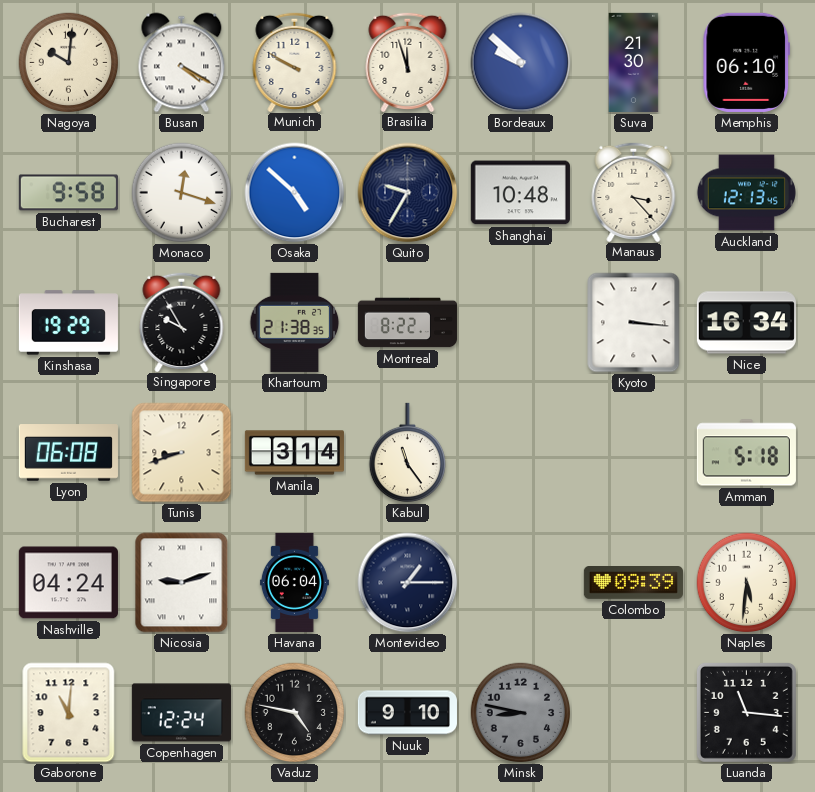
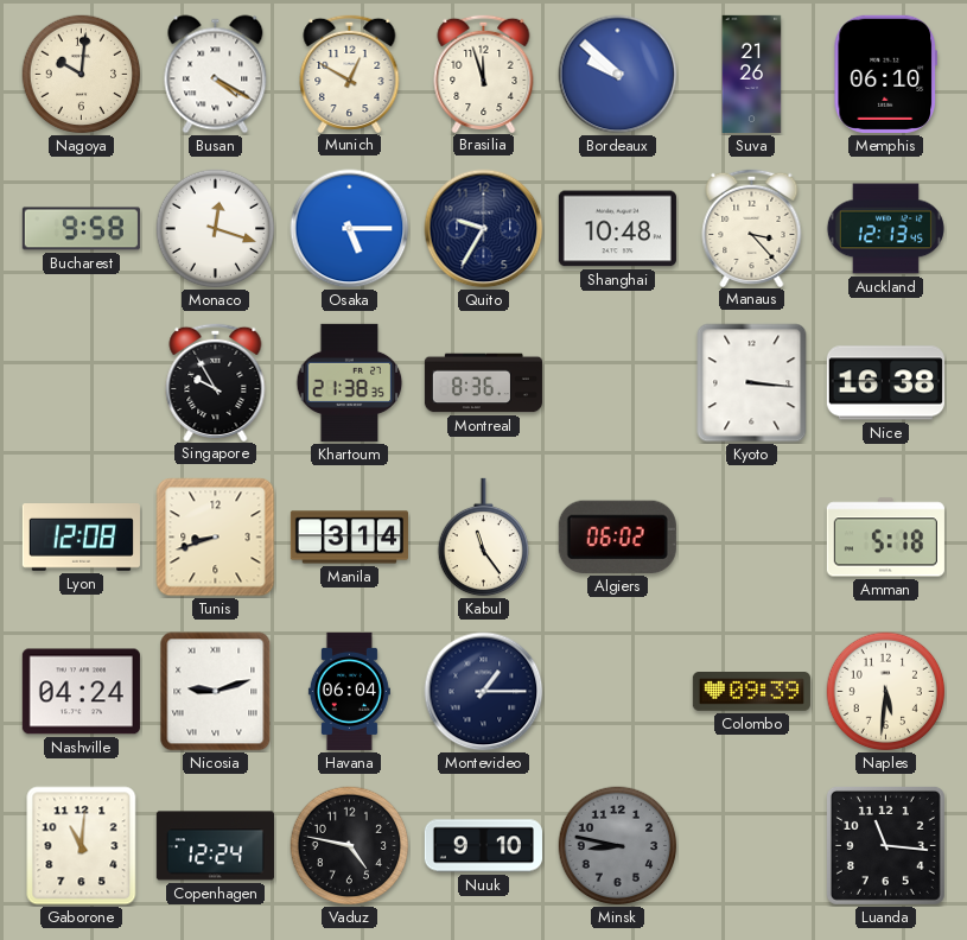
Munich: 9:50 -> 12:50 (350, 72)
Suva: 21:30 -> 21:26 (752, 74)
Osaka: 4:52 -> 5:15 (350, 229)
Kinshasa: 19:29 -> none (68, 323)
Montreal: 8:22 -> 8:36 (483, 383)
Nice: 16:34 -> 16:38 (885, 383)
Lyon: 06:08 -> 12:08 (81, 538)
Algiers: none -> 06:02 (617, 536)
